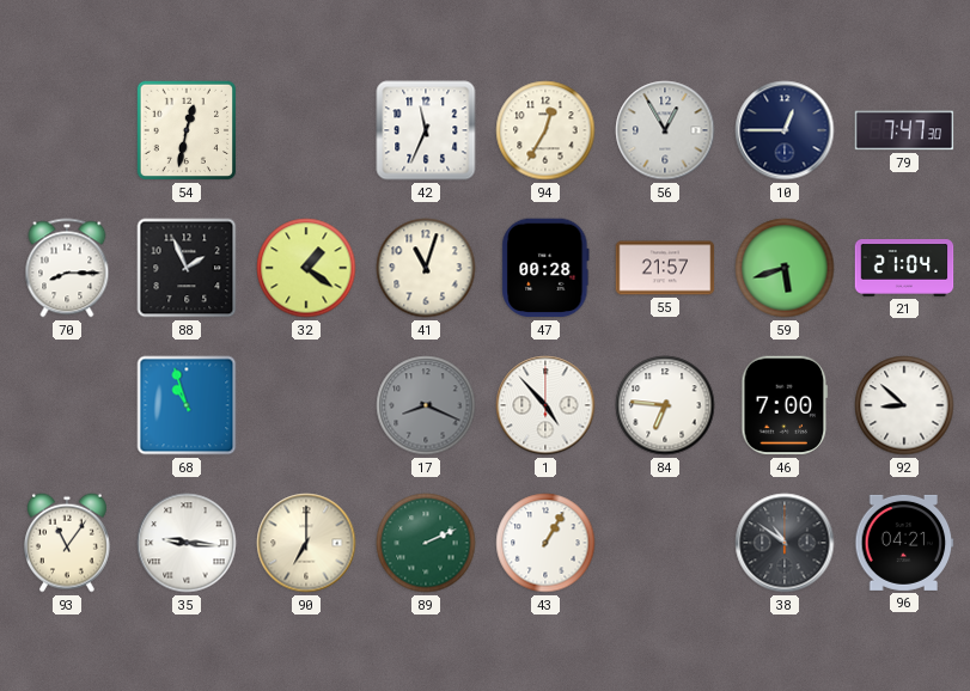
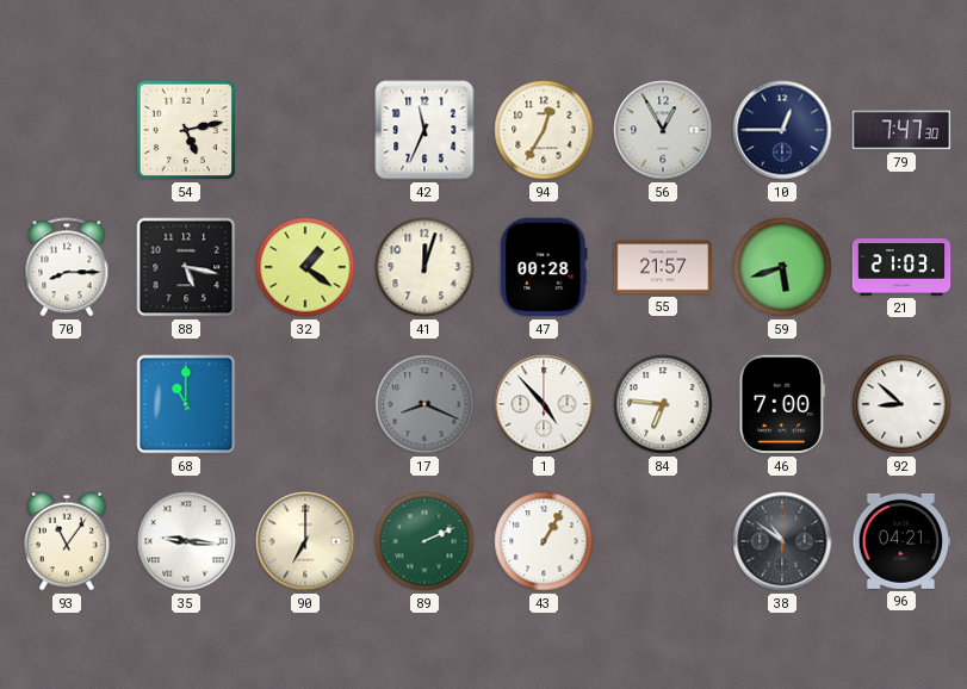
54: 12:32 -> 5:13 (186, 130)
88: 1:56 -> 5:17 (186, 267)
41: 11:03 -> 12:03 (424, 267)
21: 21:04 -> 21:03 (901, 268)
68: 10:57 -> 11:00 (186, 404)
